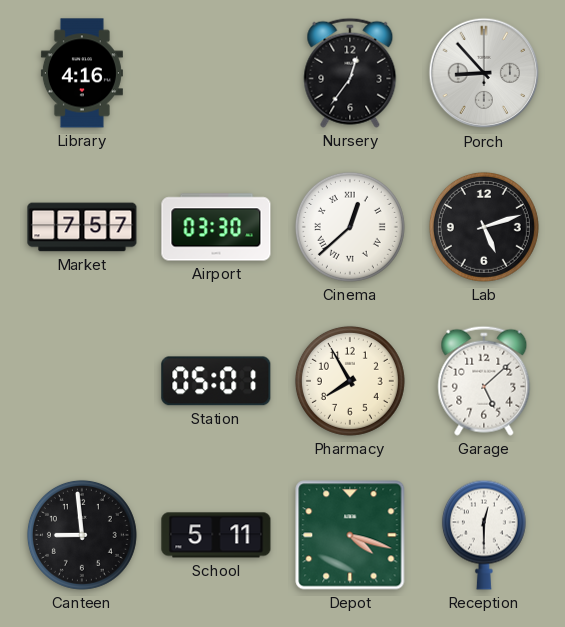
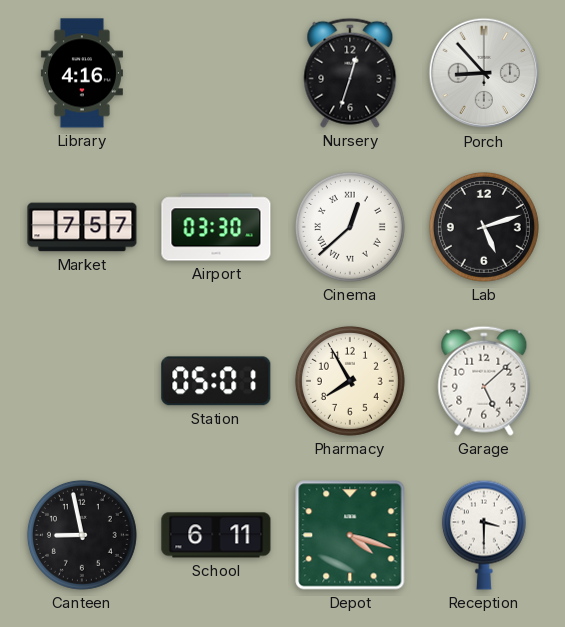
Nursery: 12:36 -> 12:33 (350, 73)
Canteen: 8:59 -> 8:58 (82, 535)
School: 5:11 -> 6:11 (216, 535)
Reception: 12:30 -> 3:30 (484, 535)
